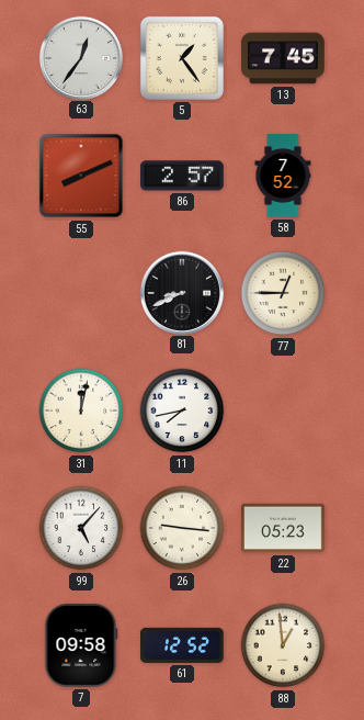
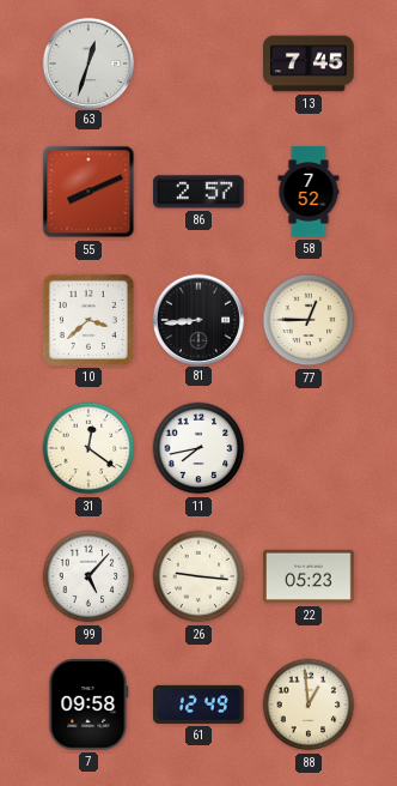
63: 12:36 -> 12:33 (87, 62)
5: 1:24 -> none (182, 58)
10: none -> 3:38 (88, 320)
81: 8:41 -> 8:44 (197, 319)
31: 12:02 -> 12:21 (88, 448)
61: 12:52 -> 12:49 (200, 705)
